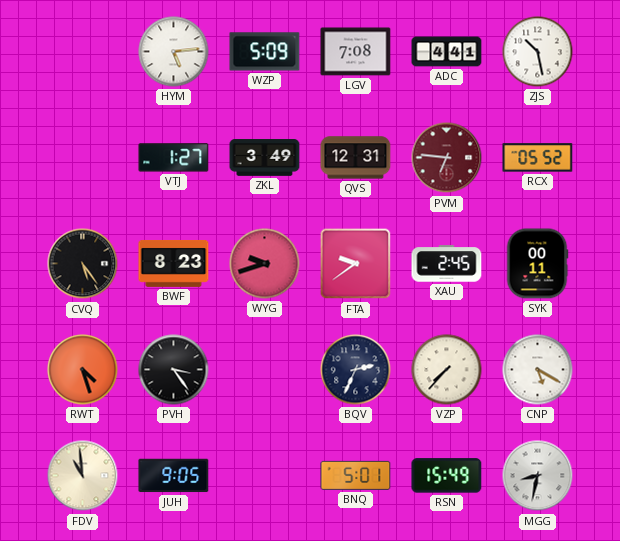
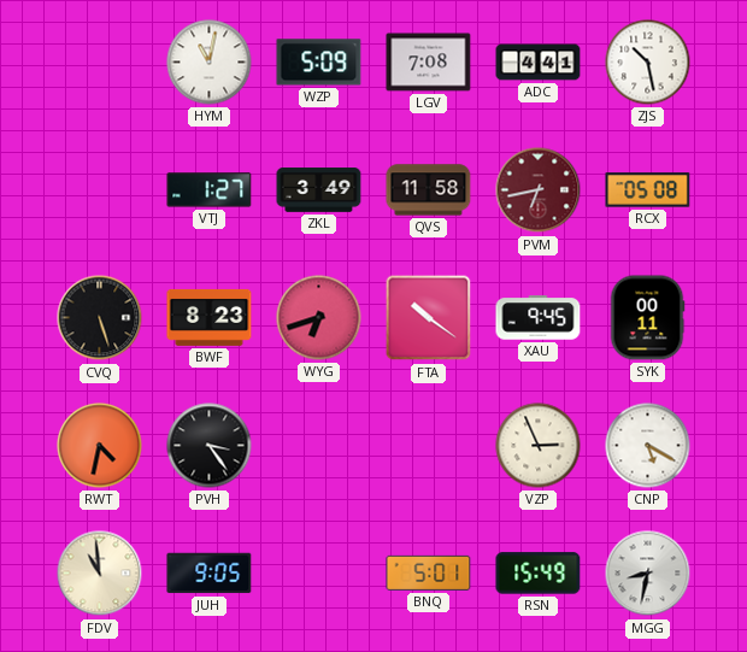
HYM: 5:14 -> 11:02 (210, 63)
QVS: 12:31 -> 11:58 (429, 190)
PVM: 6:46 -> 6:43 (539, 190)
RCX: 05:52 -> 05:08 (648, 190)
CVQ: 5:24 -> 5:27 (100, 318)
WYG: 9:42 -> 6:42 (319, 318)
FTA: 9:39 -> 10:21 (429, 318)
XAU: 2:45 -> 9:45 (539, 318)
RWT: 4:27 -> 4:32 (100, 446)
BQV: 2:34 -> none (356, 370)
VZP: 7:37 -> 2:56 (539, 446)
